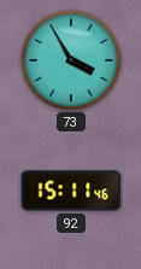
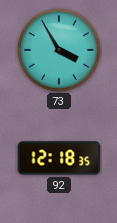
92: 15:11 -> 12:18 (59, 158)
